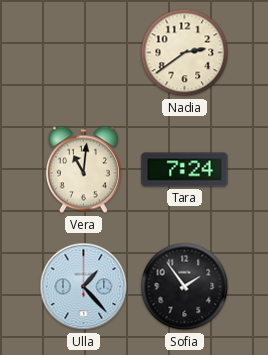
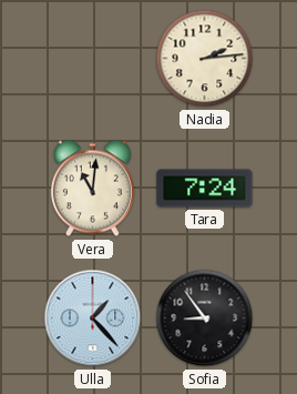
Nadia: 2:39 -> 2:14 (205, 59)
Sofia: 1:54 -> 8:54 (205, 319)
